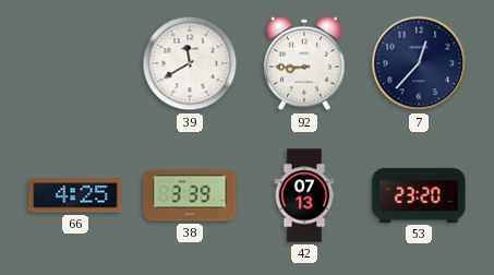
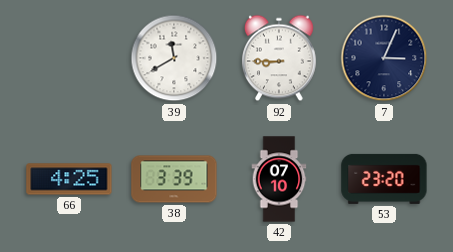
7: 12:37 -> 3:04 (384, 58)
42: 07:13 -> 07:10 (279, 179)
